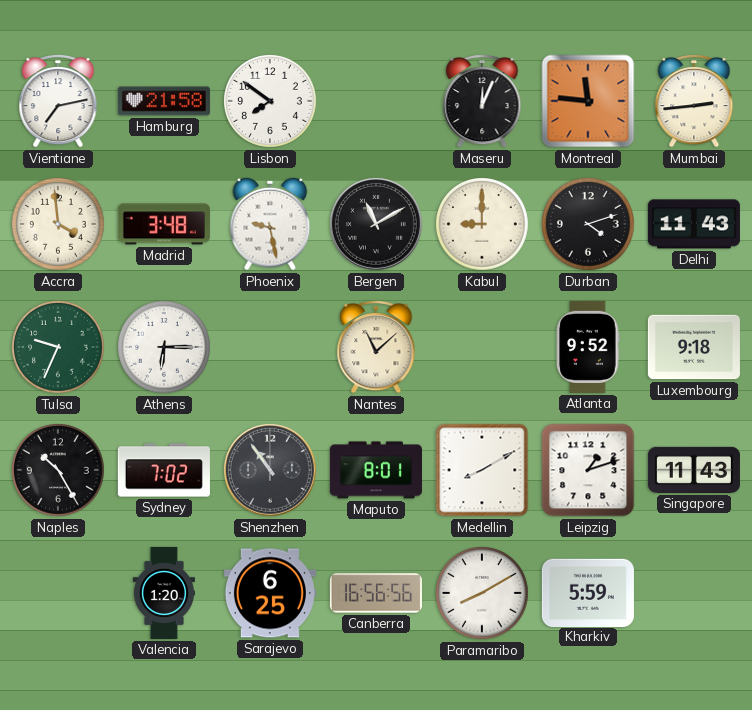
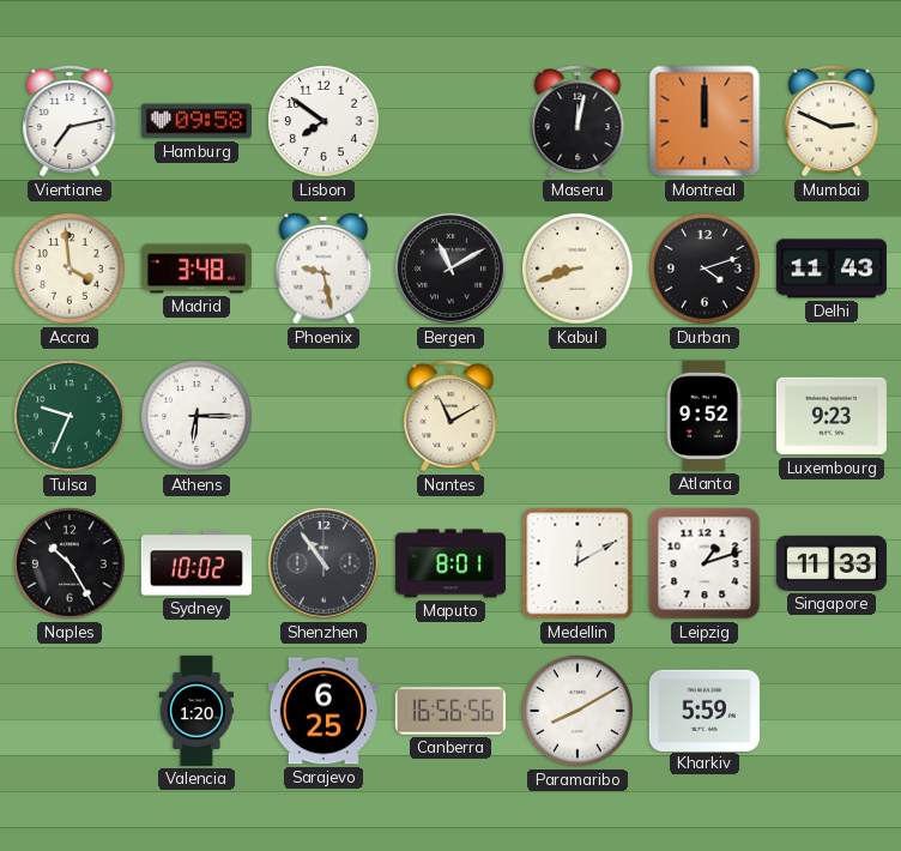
Hamburg: 21:58 -> 09:58 (196, 121)
Maseru: 12:04 -> 12:02 (578, 122)
Montreal: 11:46 -> 12:00 (705, 121)
Mumbai: 2:44 -> 2:49 (832, 122)
Kabul: 9:00 -> 8:42 (579, 270)
Nantes: 11:08 -> 11:10 (450, 417)
Luxembourg: 9:18 -> 9:23 (832, 416)
Sydney: 7:02 -> 10:02 (196, 563)
Medellin: 8:10 -> 12:10 (578, 563)
Singapore: 11:43 -> 11:33 (832, 563)
